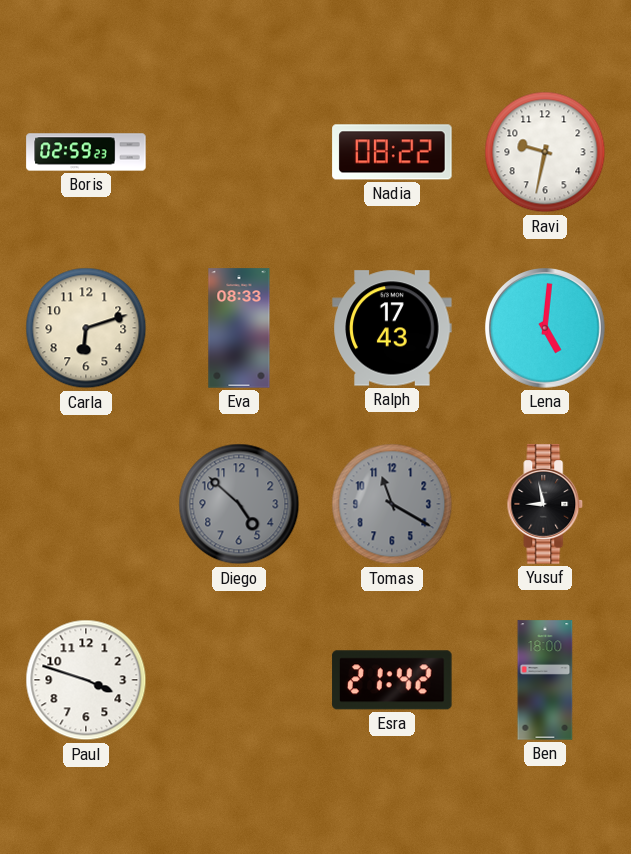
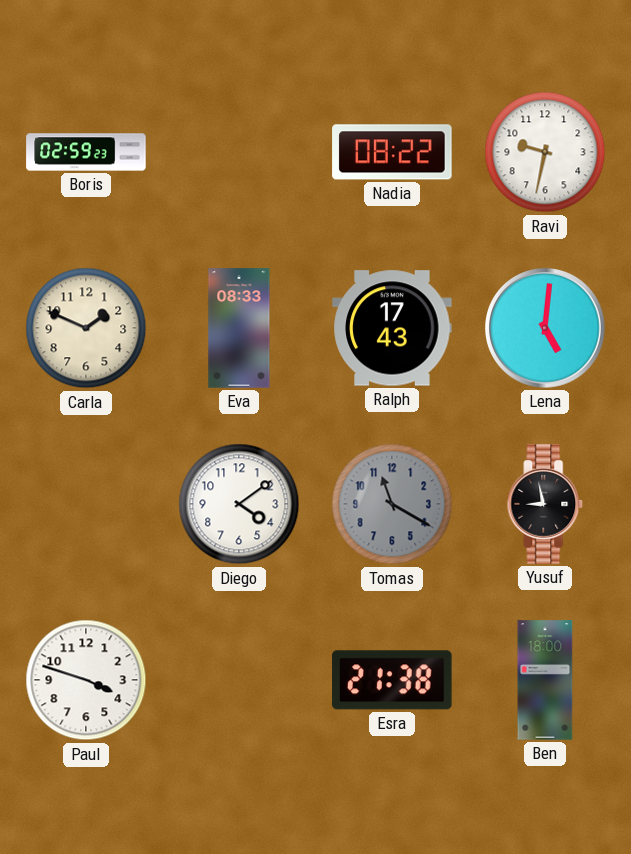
Carla: 6:12 -> 1:49 (86, 328)
Diego: 4:52 -> 4:09 (239, 504)
Diego dial: grey -> white (239, 504)
Esra: 21:42 -> 21:38 (392, 680)
